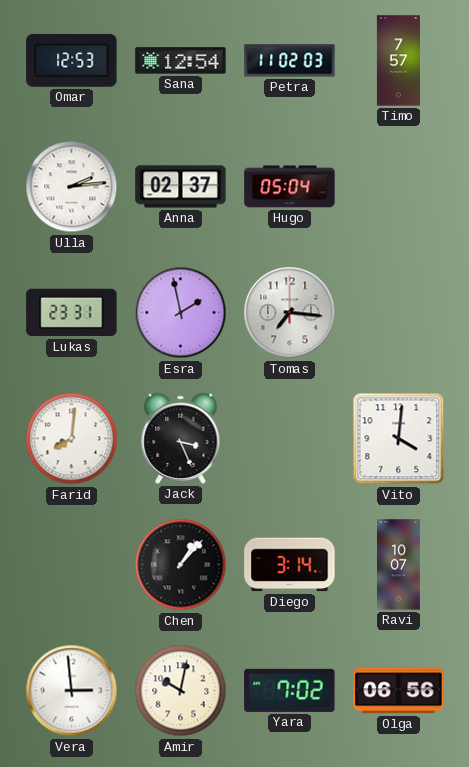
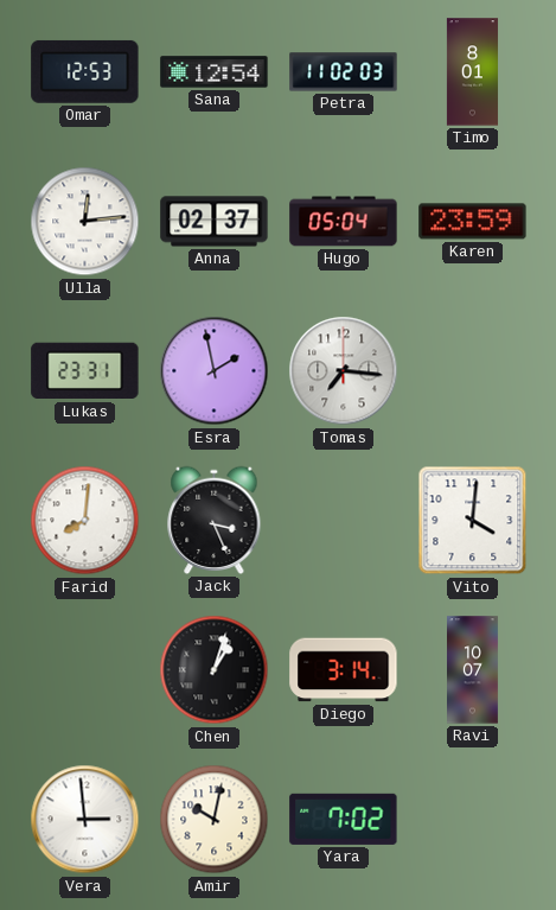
Timo: 7:57 -> 8:01 (472, 72)
Ulla: 2:14 -> 12:14 (85, 222)
Karen: none -> 23:59 (473, 222)
Chen: 1:07 -> 1:03 (215, 670)
Olga: 06:56 -> none (399, 691)
